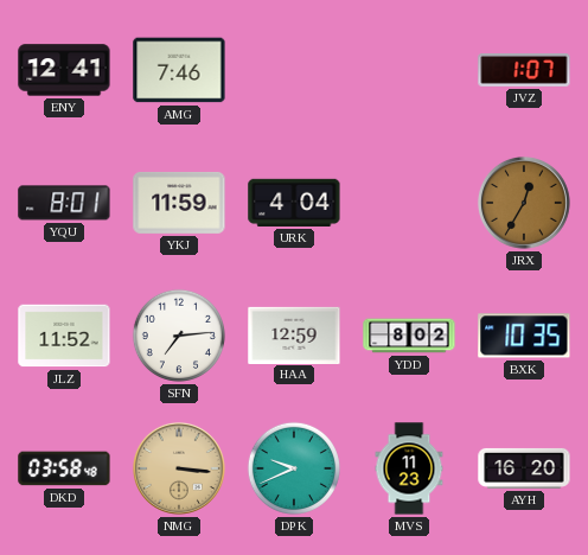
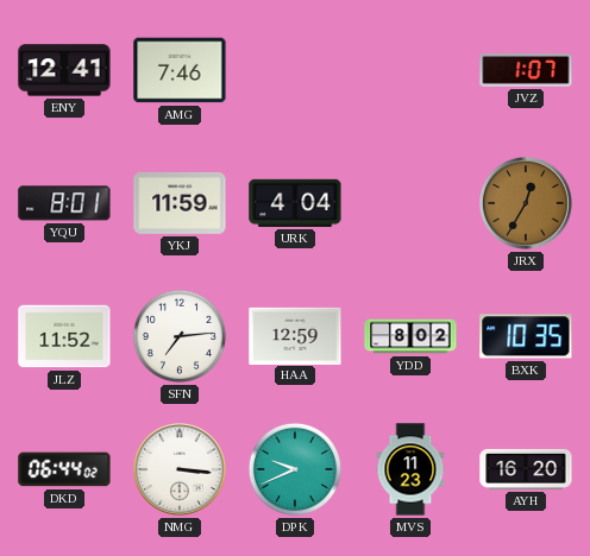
DKD: 03:58 -> 06:44 (64, 469)
NMG dial: champagne -> white (180, 470)
